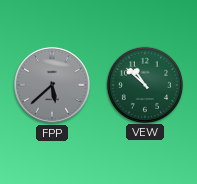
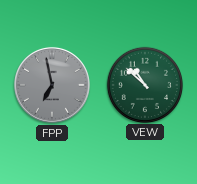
FPP: 5:38 -> 6:58 (52, 85)
